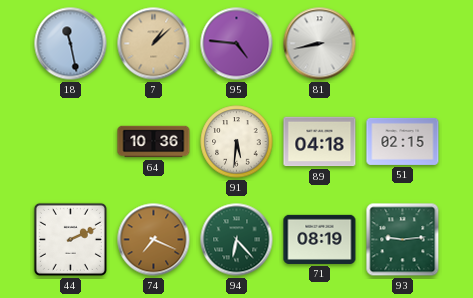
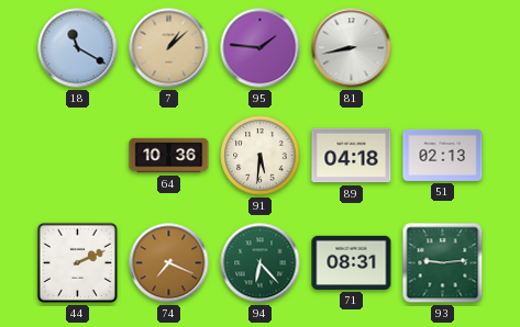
18: 11:28 -> 11:20 (78, 48)
95: 4:46 -> 1:46 (261, 48)
51: 02:15 -> 02:13 (443, 155)
71: 08:19 -> 08:31 (352, 262)
